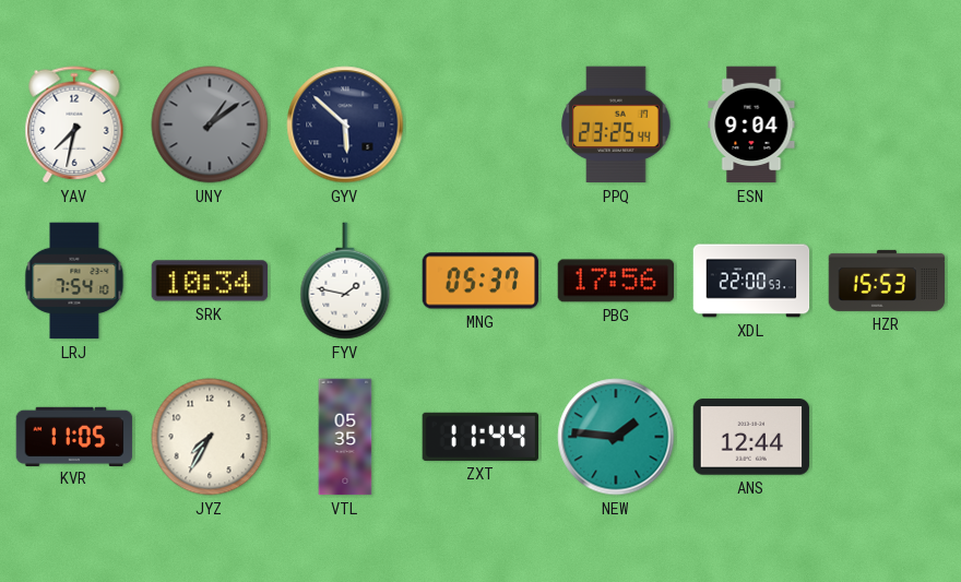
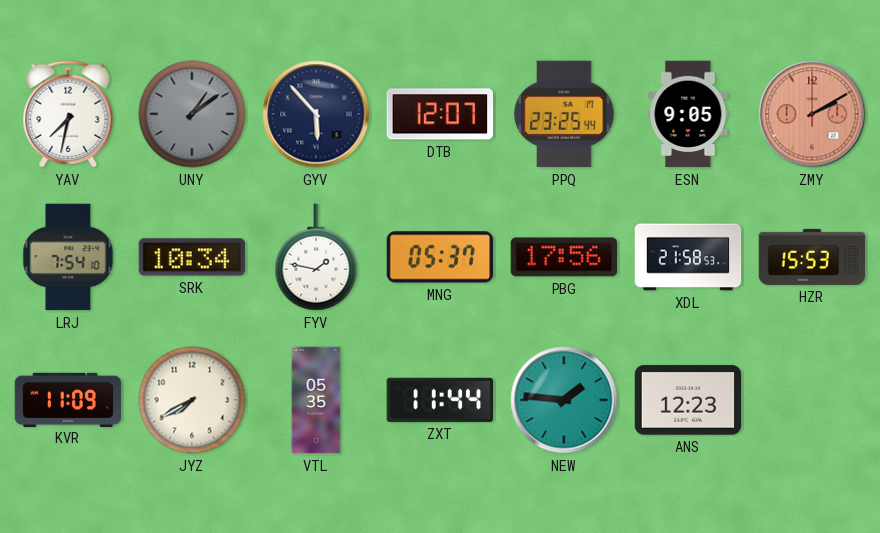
GYV: 5:52 -> 5:53 (316, 114)
DTB: none -> 12:07 (440, 114)
ESN: 9:04 -> 9:05 (688, 114)
ZMY: none -> 2:10 (812, 114)
XDL: 22:00 -> 21:58 (688, 257)
KVR: 11:05 -> 11:09 (68, 399)
JYZ: 7:35 -> 7:40 (192, 400)
ANS: 12:44 -> 12:23 (688, 400)
